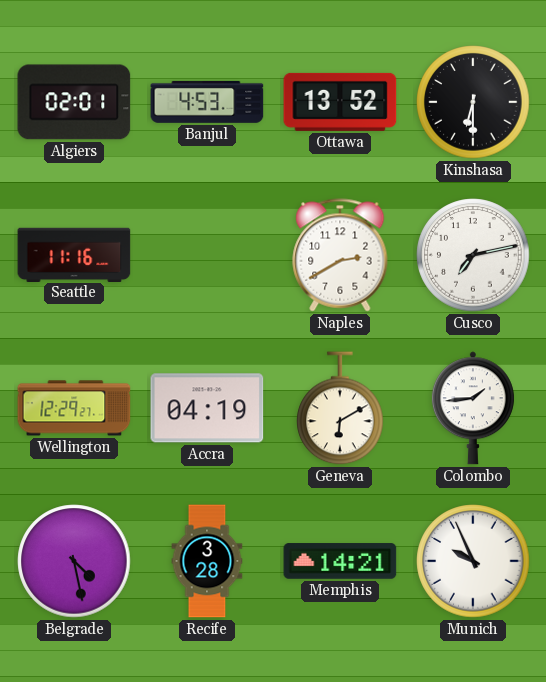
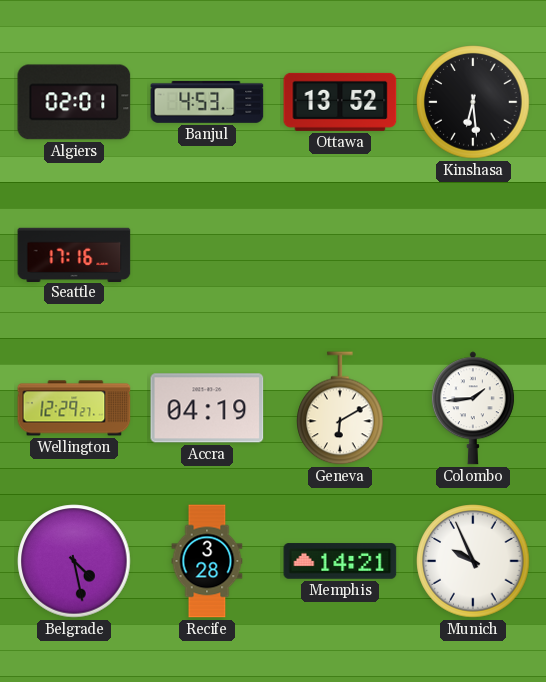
Kinshasa: 6:30 -> 6:29 (473, 102)
Seattle: 11:16 -> 17:16 (74, 254)
Naples: 2:40 -> none (340, 255)
Cusco: 7:13 -> none (473, 255)
